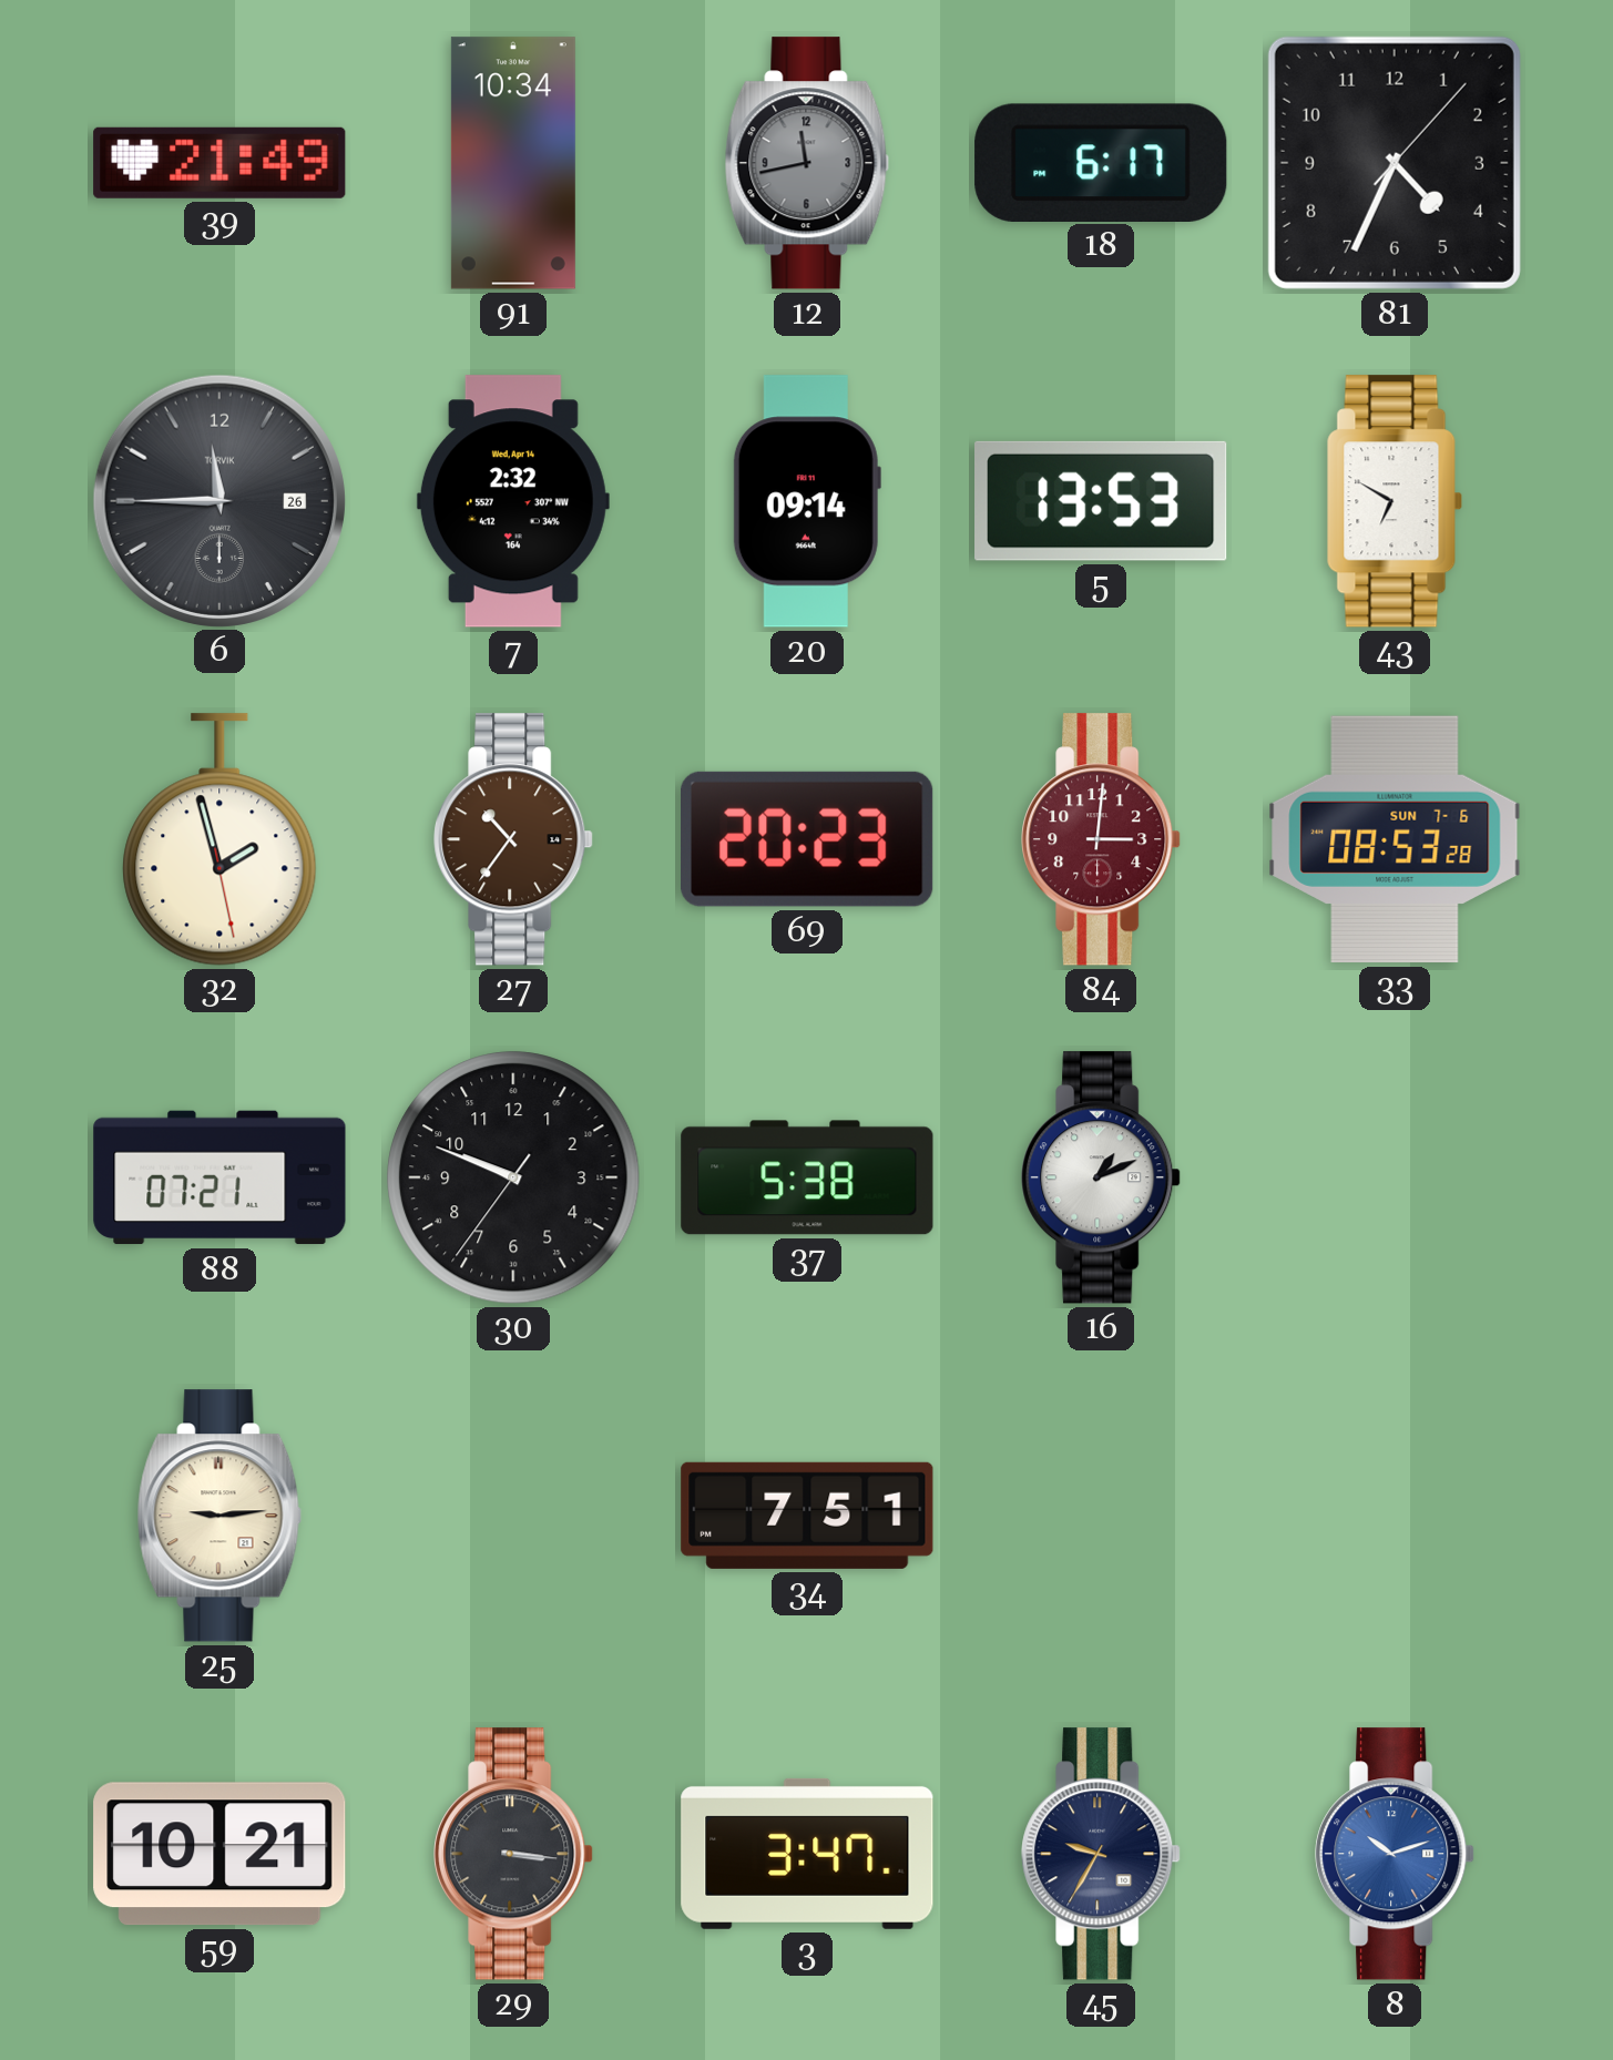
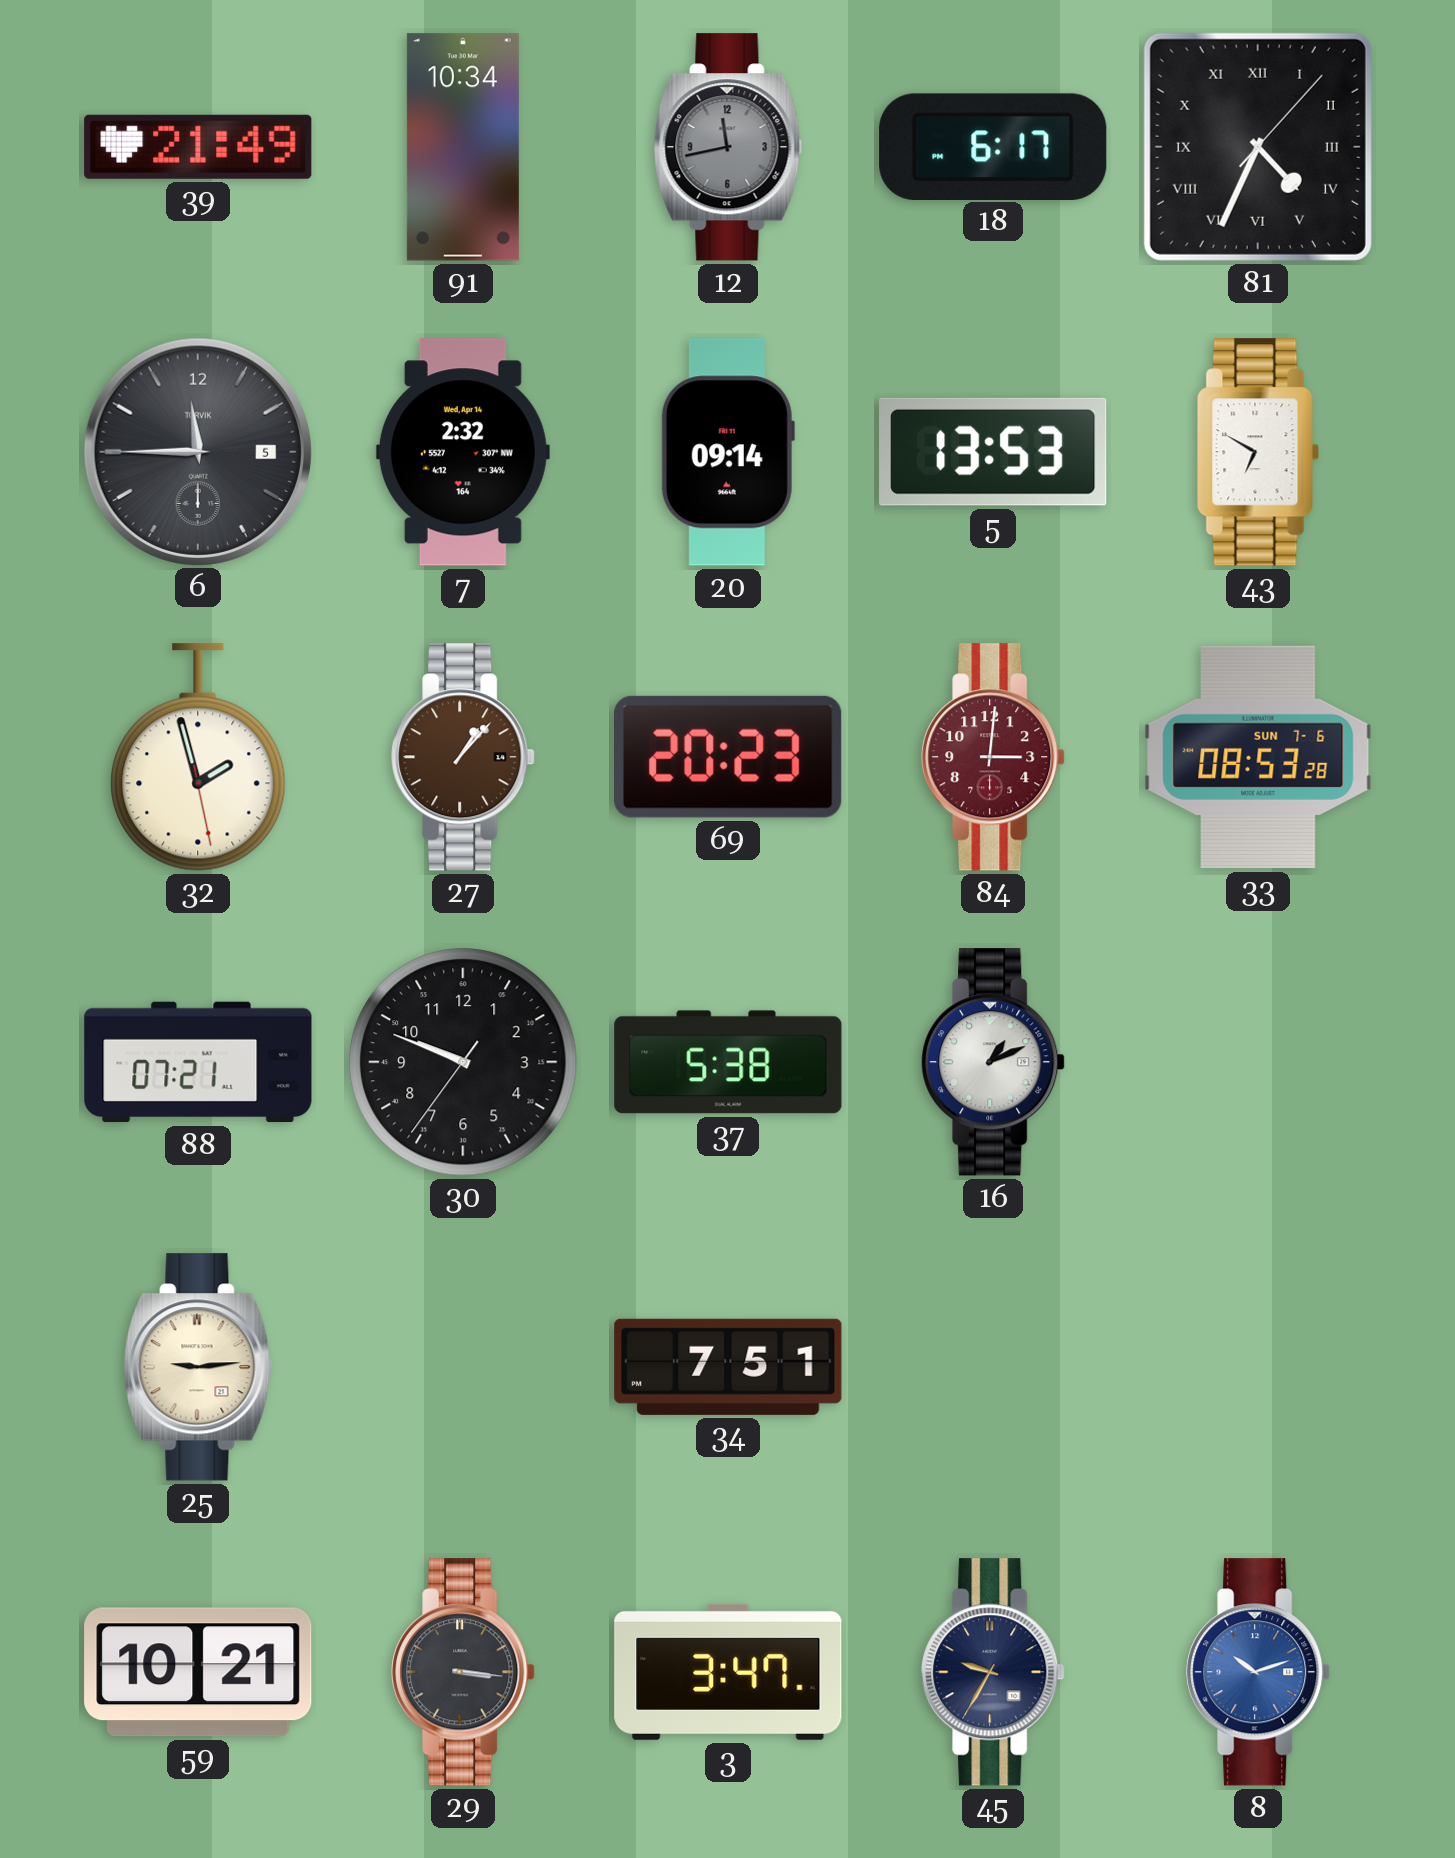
81 numerals: Arabic -> Roman (1258, 147)
6 date: 26 -> 5 (197, 451)
27: 10:36 -> 1:07 (463, 757)
